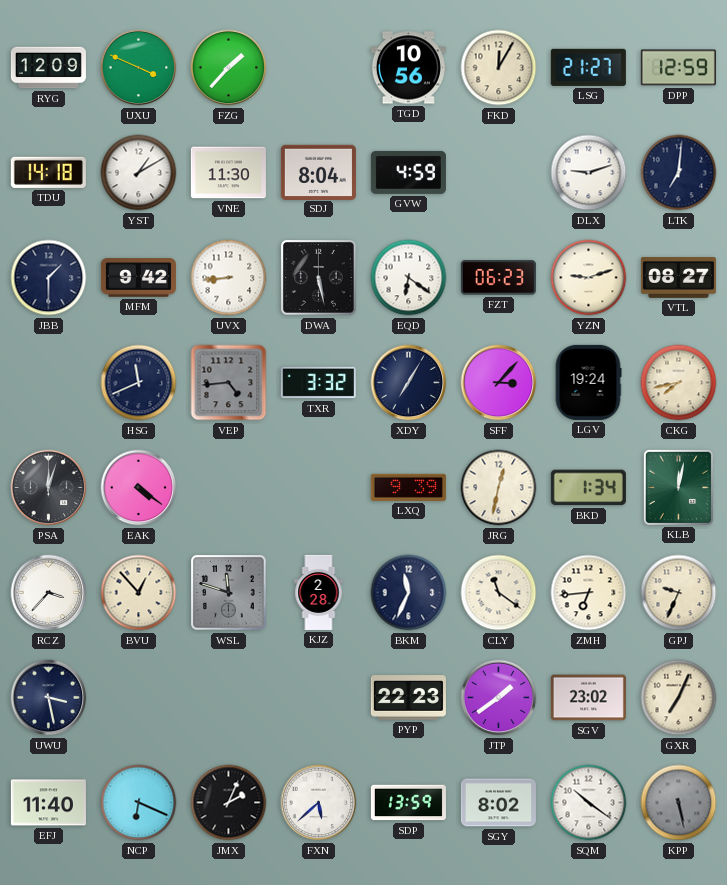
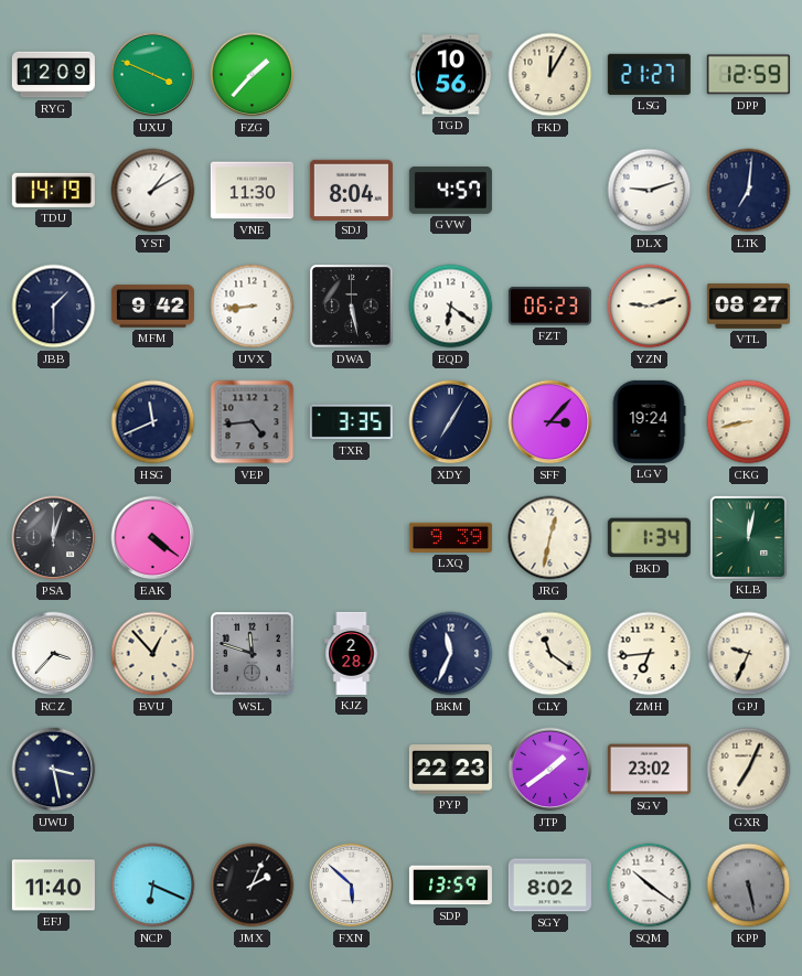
TDU: 14:18 -> 14:19 (53, 190)
GVW: 4:59 -> 4:57 (450, 190)
TXR: 3:32 -> 3:35 (351, 422)
CKG: 7:43 -> 8:43 (749, 422)
FXN: 5:38 -> 5:52 (352, 886)
